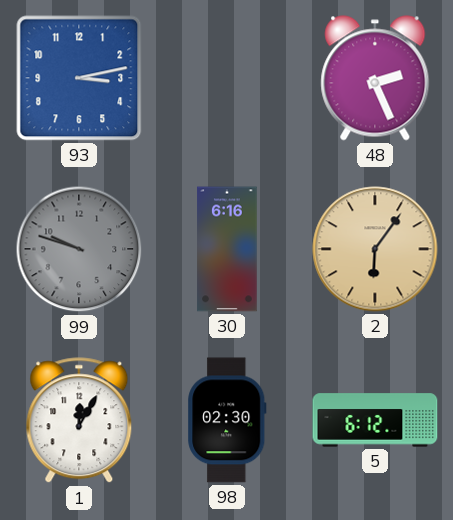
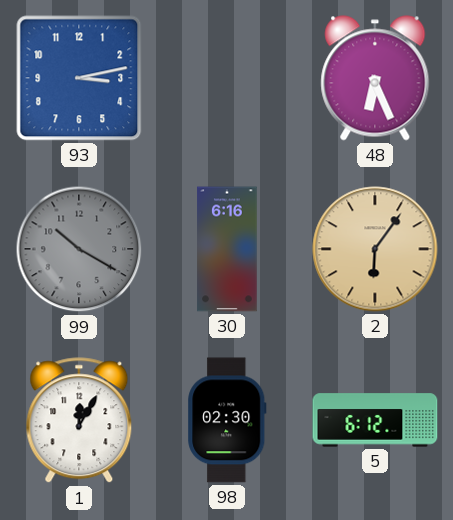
48: 2:26 -> 6:26 (375, 78)
99: 9:48 -> 10:20 (79, 249)
